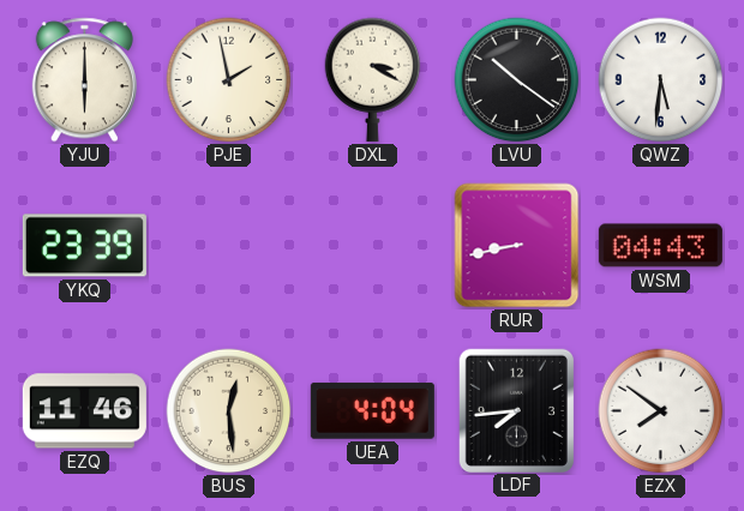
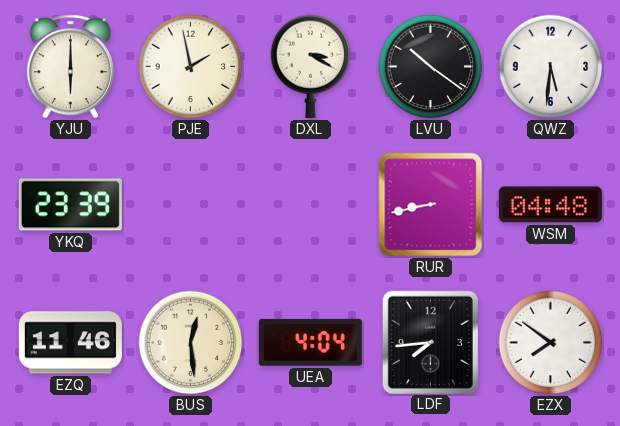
WSM: 04:43 -> 04:48 (550, 205)
